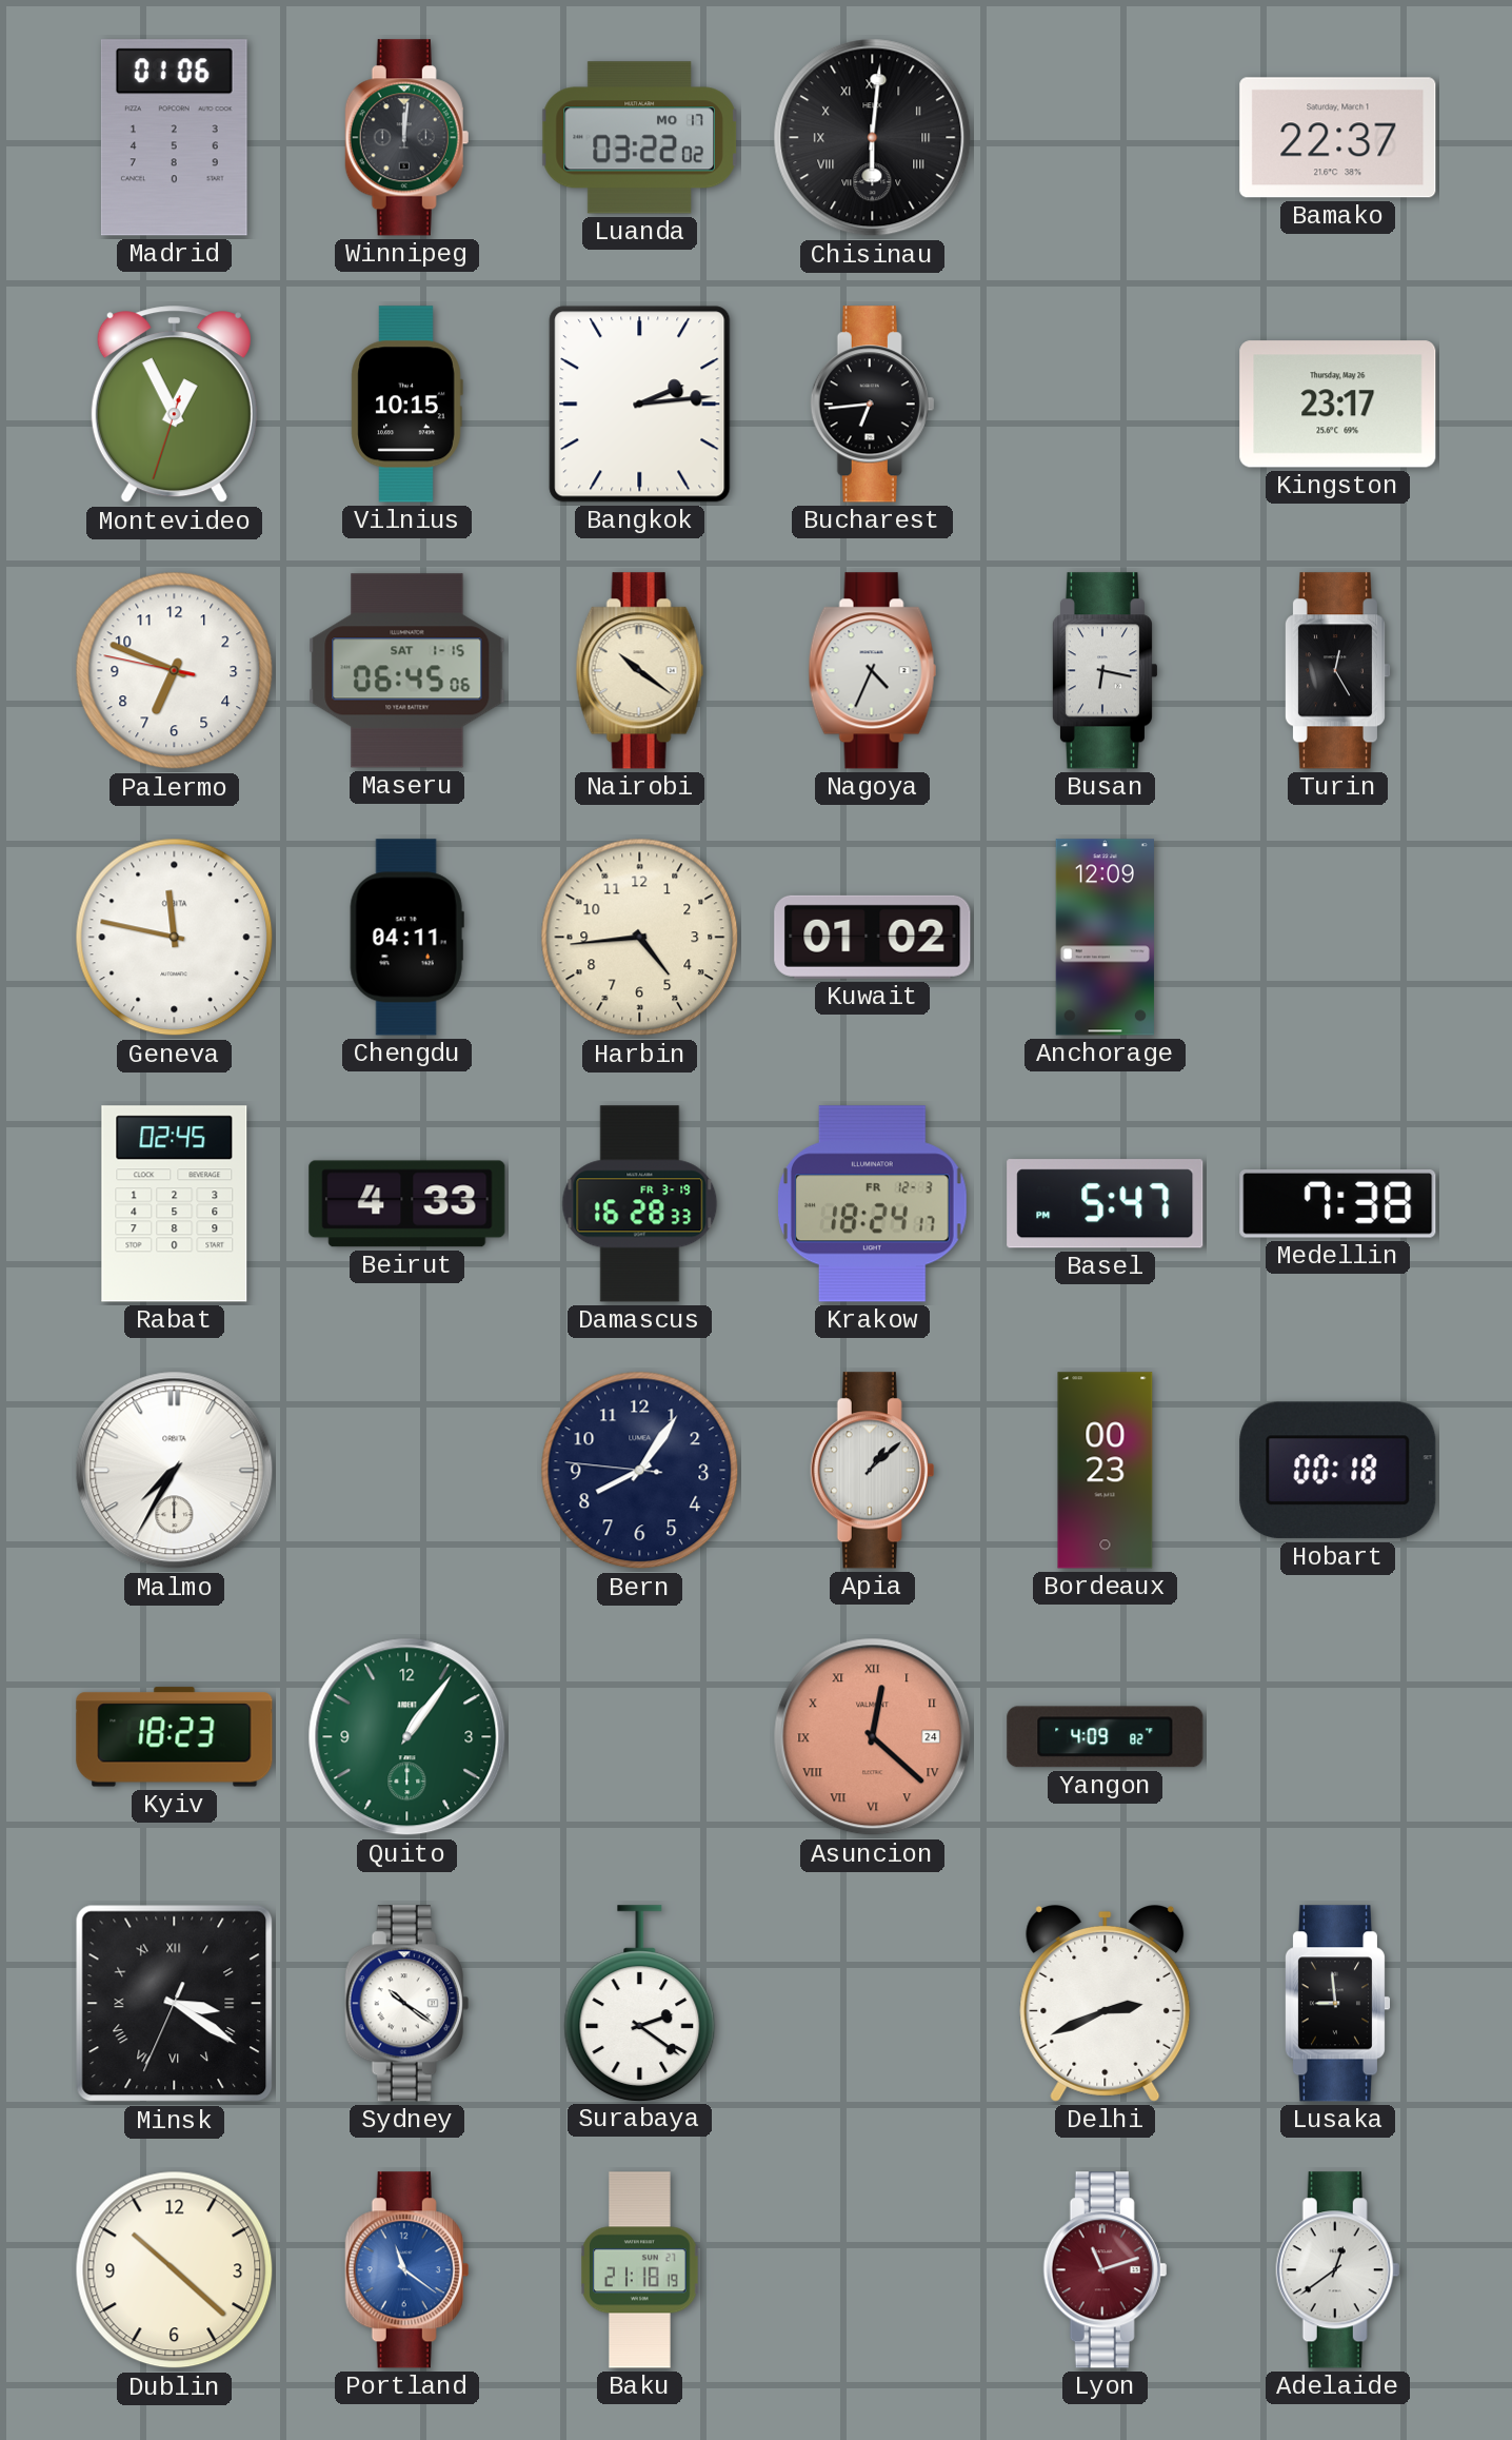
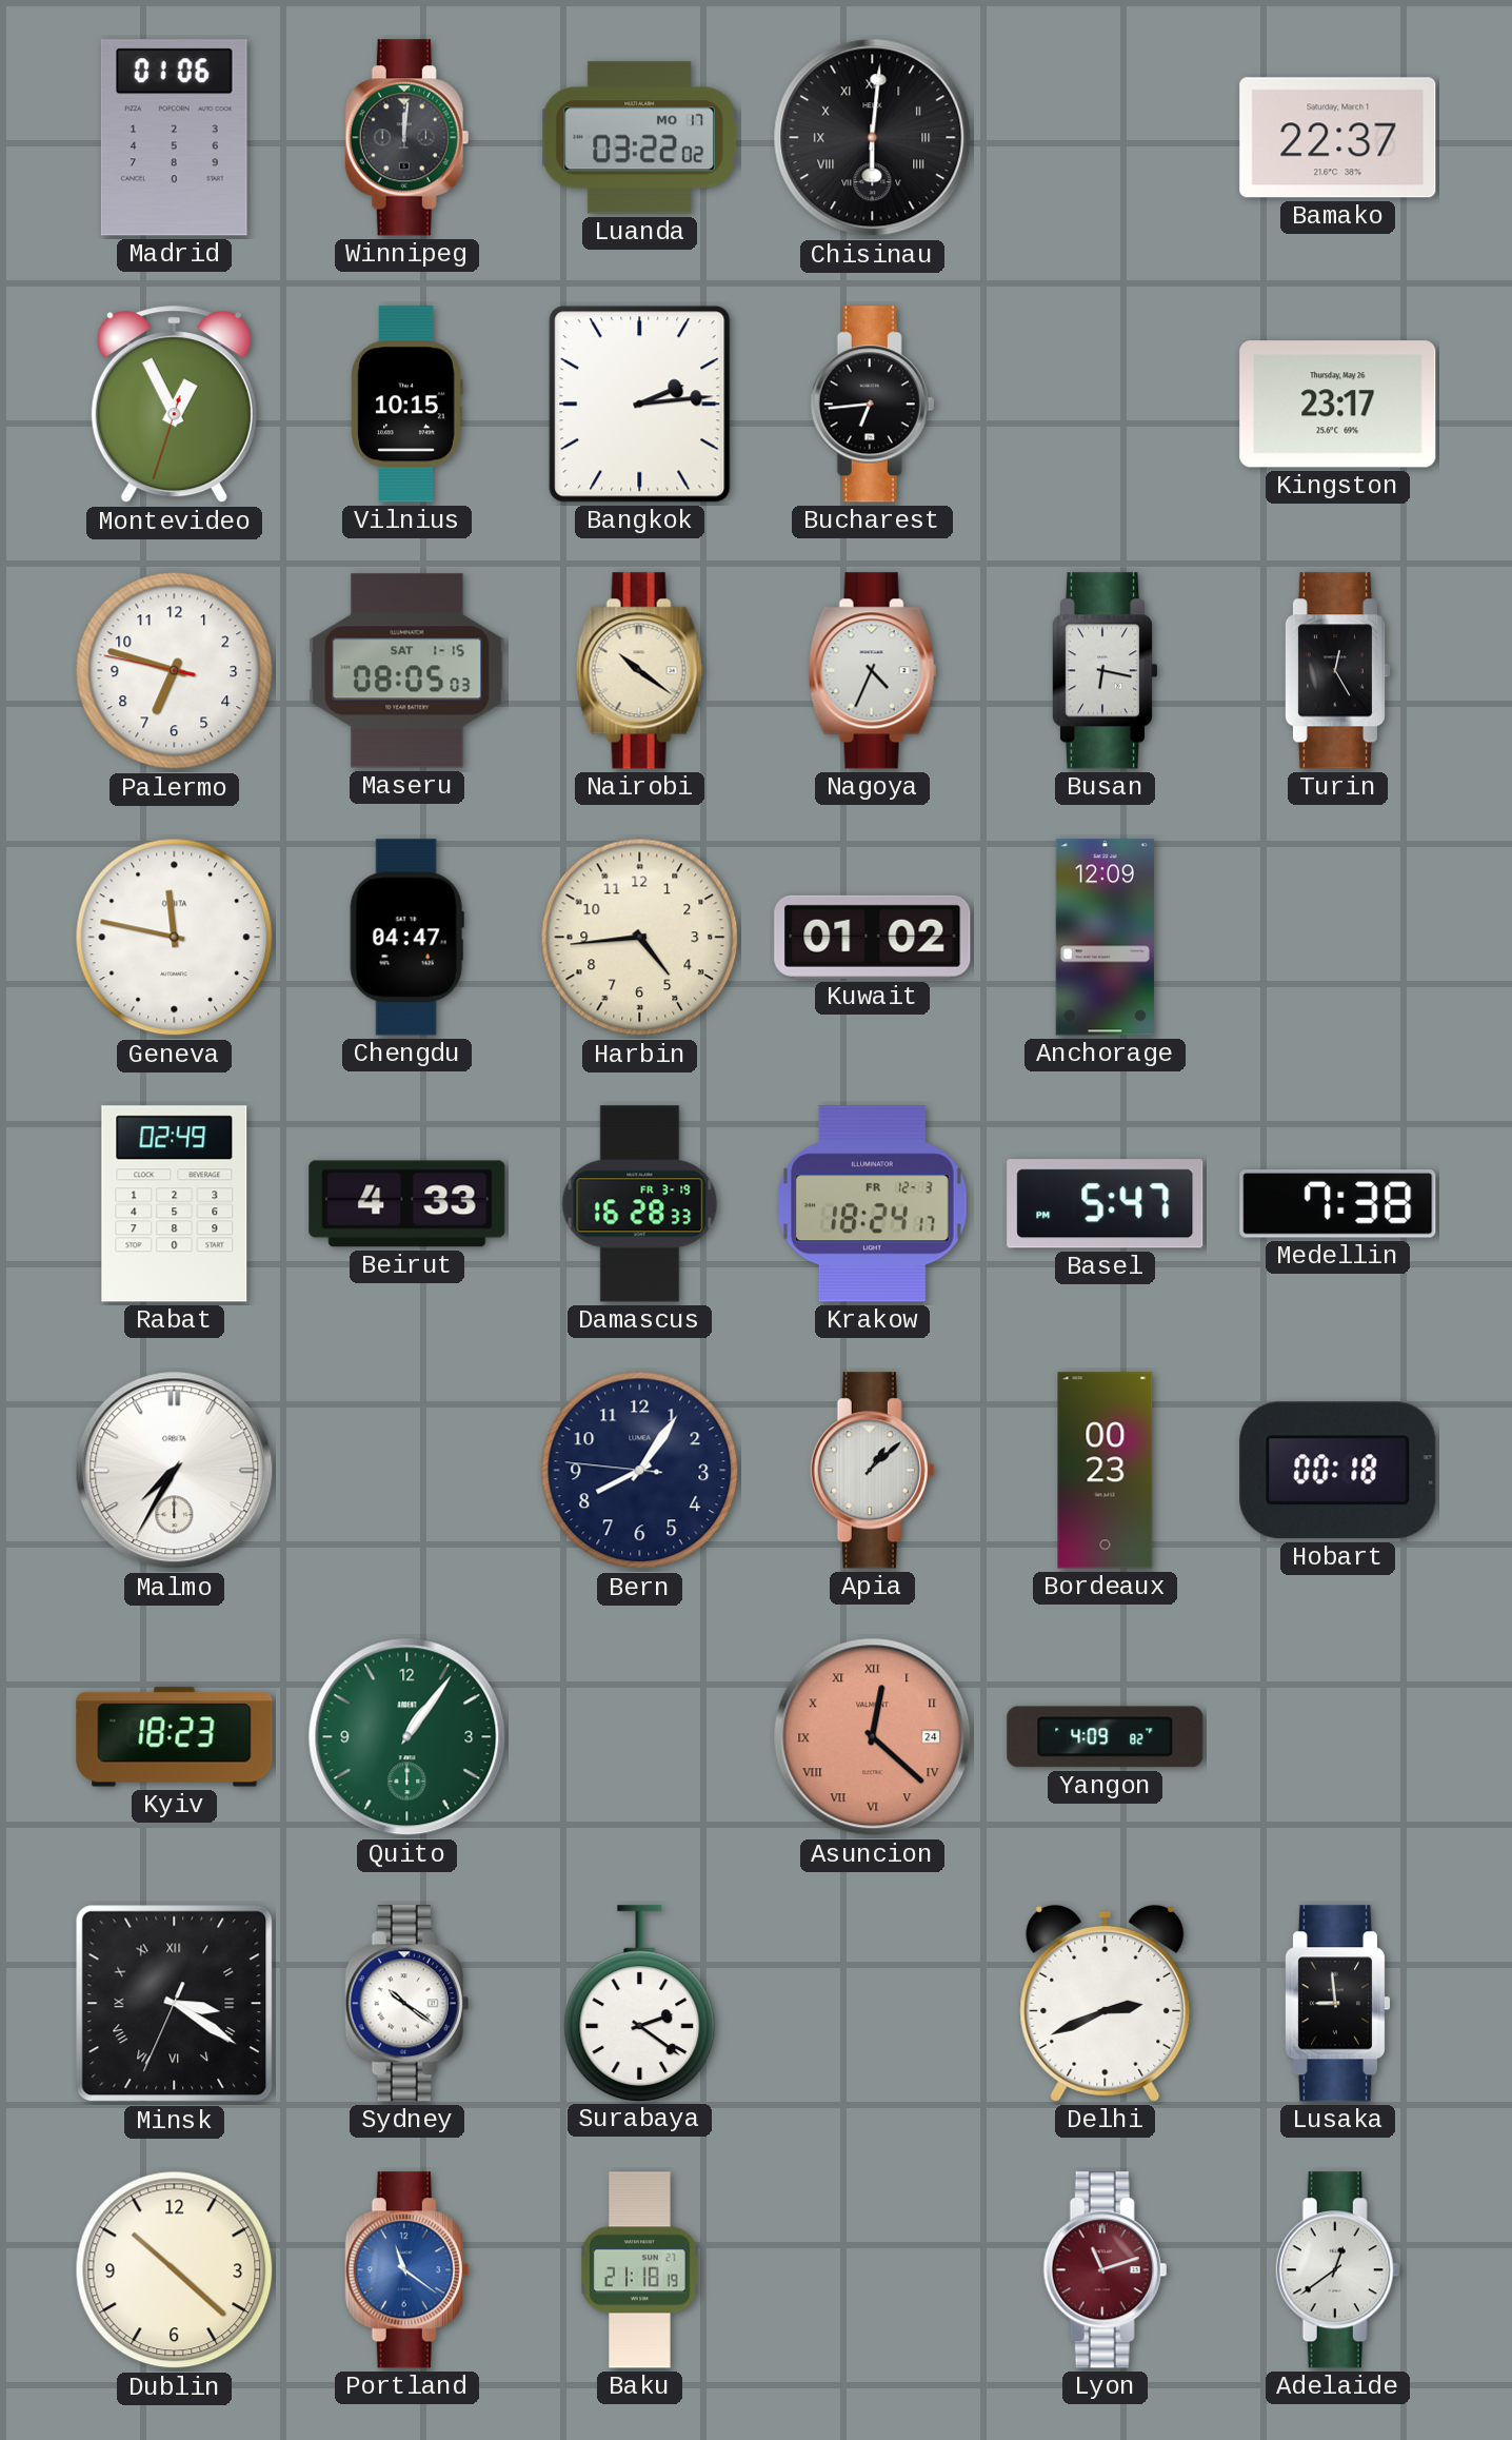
Palermo: 6:48 -> 6:47 (175, 671)
Maseru: 06:45 -> 08:05 (407, 671)
Chengdu: 04:11 -> 04:47 (406, 938)
Rabat: 02:45 -> 02:49 (175, 1204)
